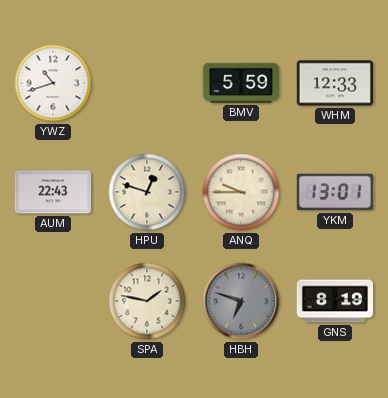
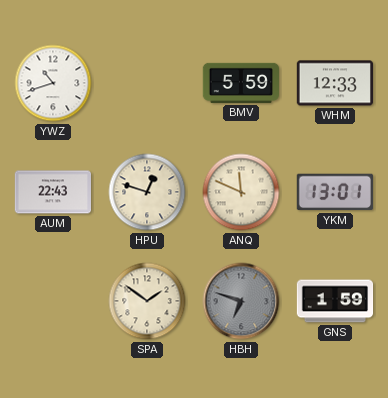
ANQ: 9:45 -> 11:49 (241, 192)
SPA: 1:47 -> 1:51 (147, 301)
GNS: 8:19 -> 1:59 (335, 301)
